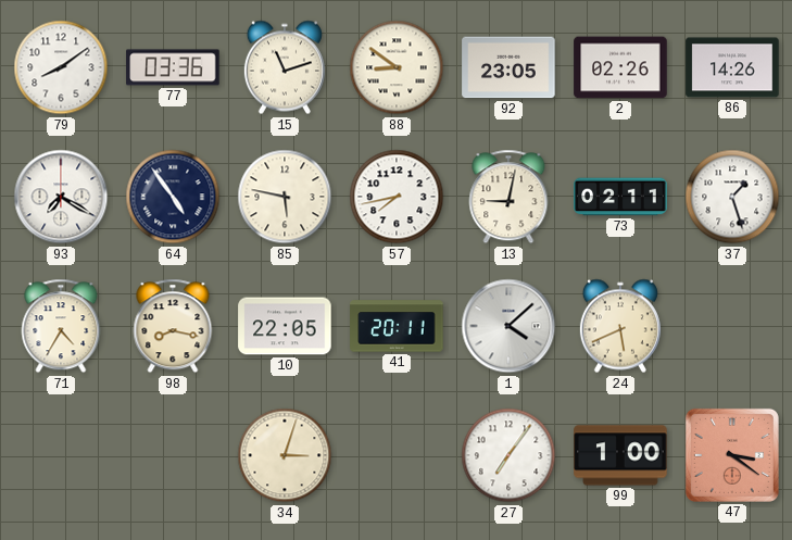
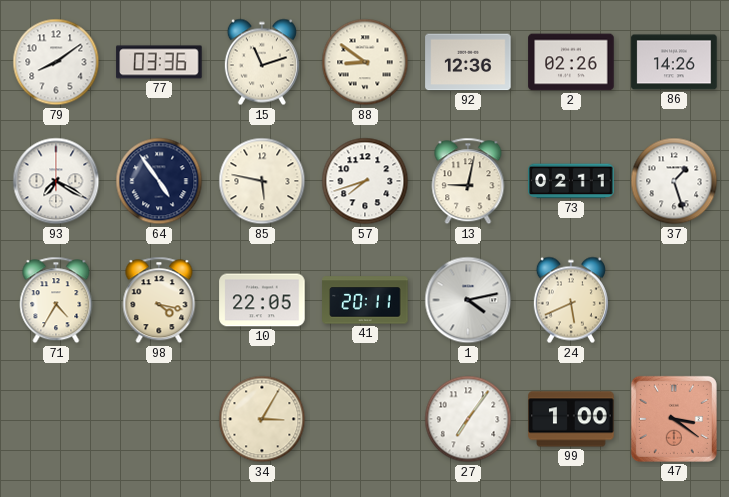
92: 23:05 -> 12:36 (468, 62)
57: 7:43 -> 7:42 (365, 181)
98: 8:17 -> 4:17 (159, 300)
1: 4:08 -> 4:13 (468, 300)
34: 3:03 -> 3:05 (262, 419)
